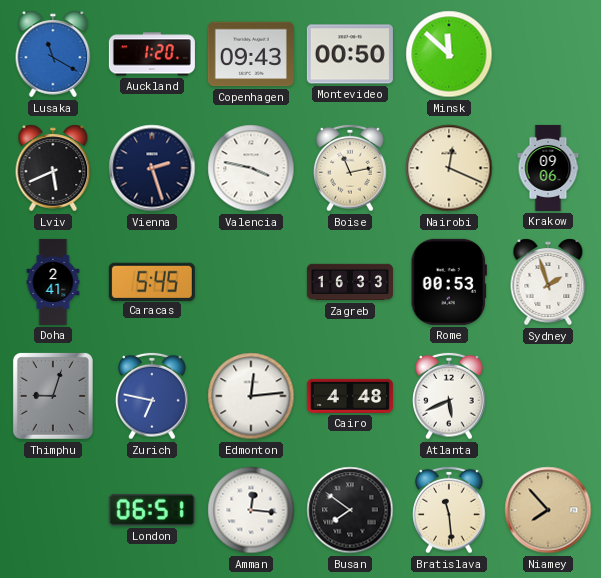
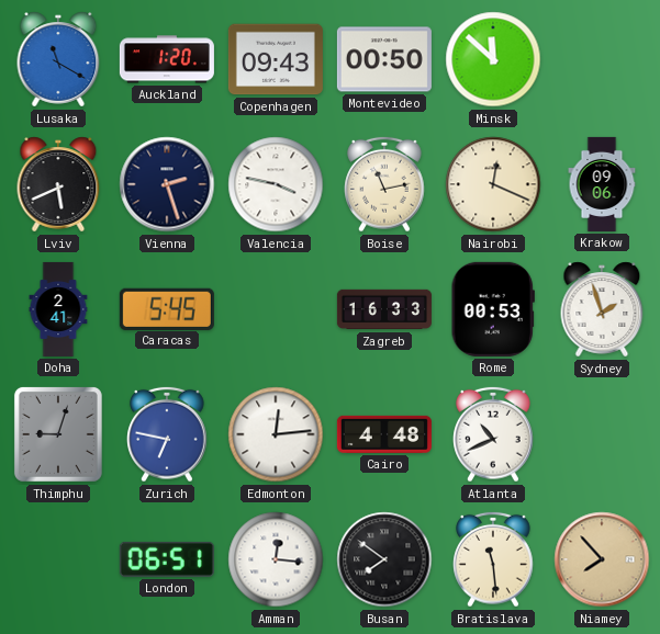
Atlanta: 5:41 -> 10:41 (493, 434)
